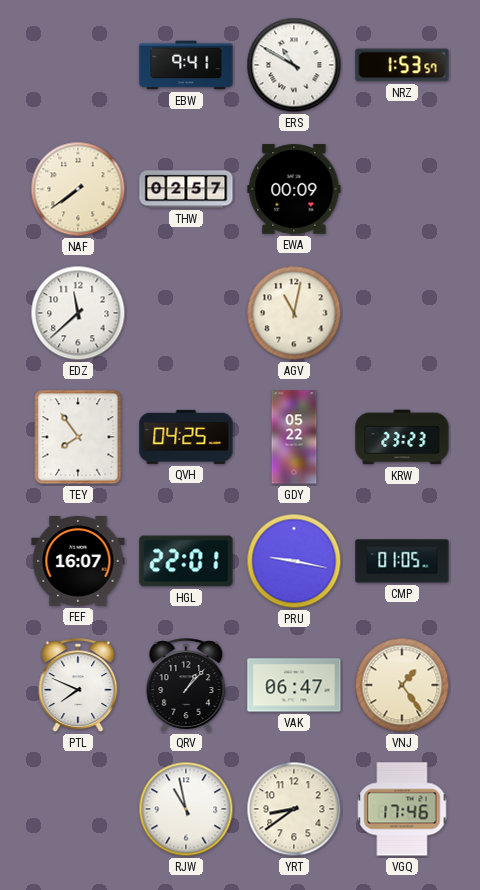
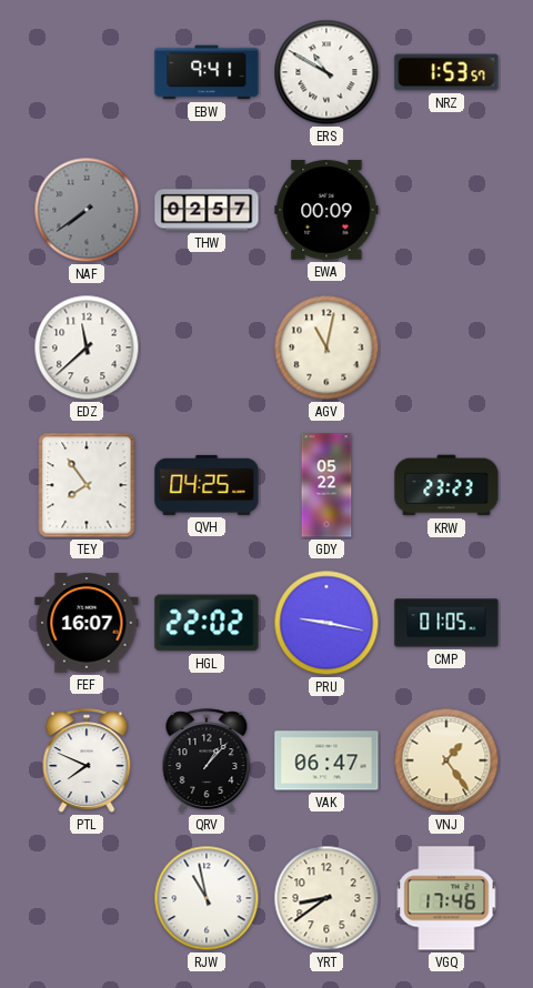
NAF dial: cream -> grey (87, 210)
HGL: 22:01 -> 22:02 (207, 623)
